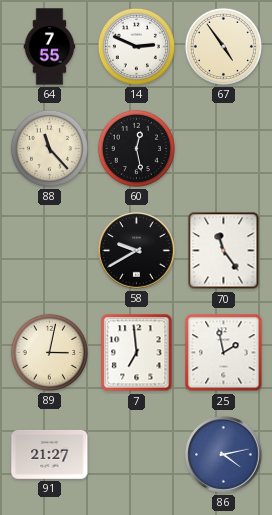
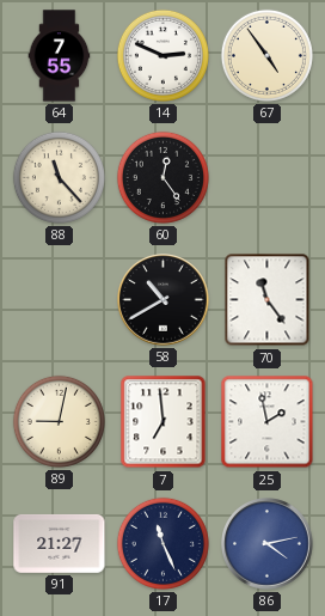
60: 12:28 -> 12:24 (162, 177)
58: 9:40 -> 10:40 (164, 300)
89: 3:02 -> 9:02 (59, 421)
17: none -> 11:26 (162, 543)
